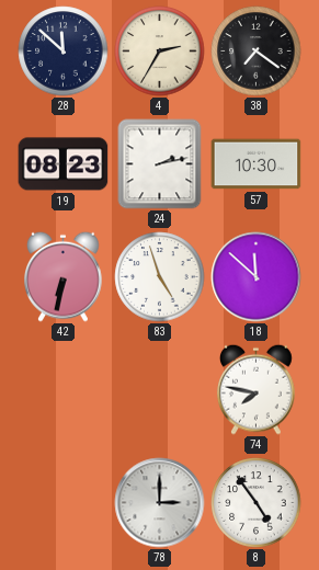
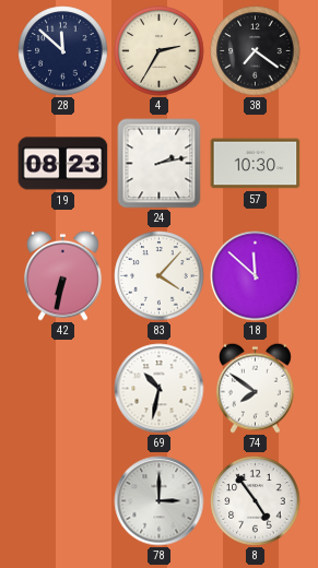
83: 4:57 -> 4:07 (160, 276)
69: none -> 10:32 (160, 389)
74: 7:47 -> 7:51 (256, 388)
